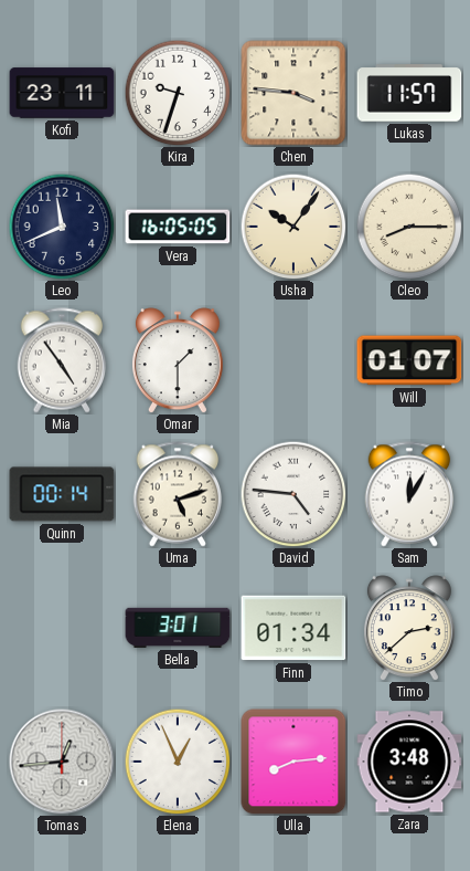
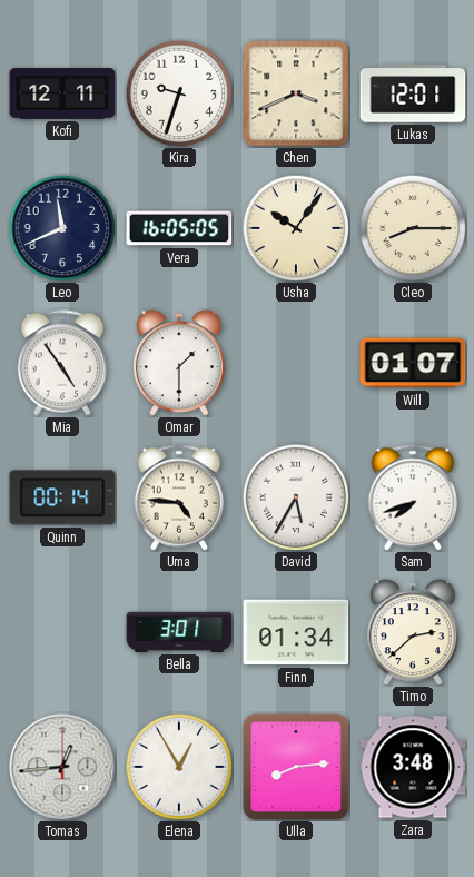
Kofi: 23:11 -> 12:11 (62, 93)
Chen: 3:46 -> 3:41 (296, 93)
Lukas: 11:57 -> 12:01 (413, 93)
Uma: 5:12 -> 4:46 (179, 497)
David: 4:46 -> 5:35 (296, 497)
Sam: 12:05 -> 7:42 (413, 497)
Elena: 12:56 -> 12:55 (179, 767)
